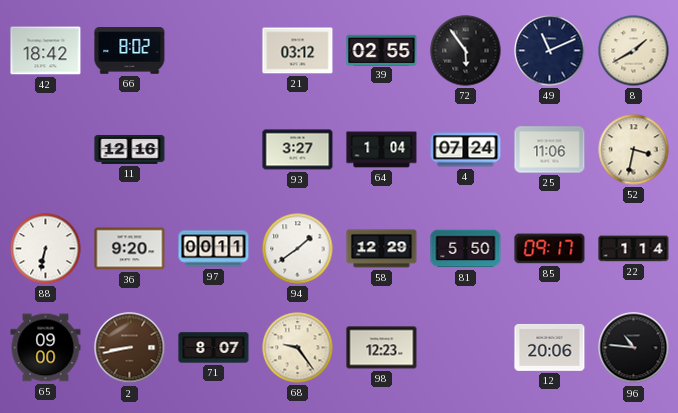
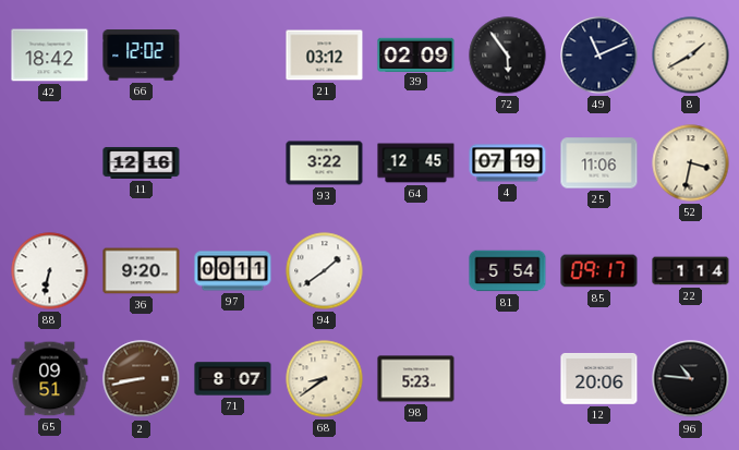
66: 8:02 -> 12:02 (142, 56)
39: 02:55 -> 02:09 (416, 54)
93: 3:27 -> 3:22 (325, 163)
64: 1:04 -> 12:45 (416, 163)
4: 07:24 -> 07:19 (508, 163)
58: 12:29 -> none (382, 249)
81: 5:50 -> 5:54 (508, 271)
65: 09:00 -> 09:51 (50, 379)
68: 9:24 -> 8:39 (325, 379)
98: 12:23 -> 5:23 (416, 379)
